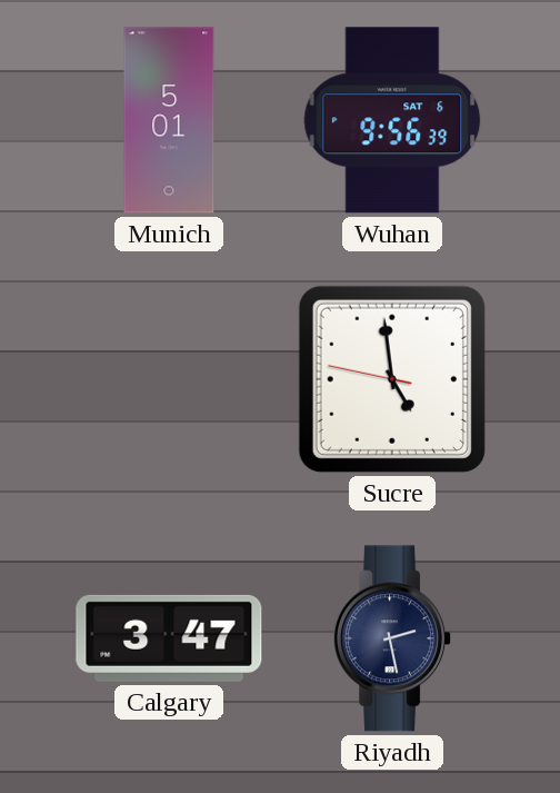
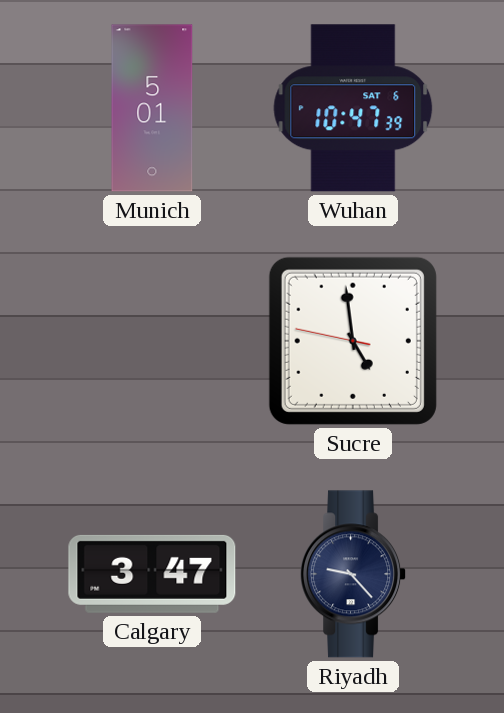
Wuhan: 9:56 -> 10:47 (353, 108)
Riyadh: 2:28 -> 9:23 (354, 574)
